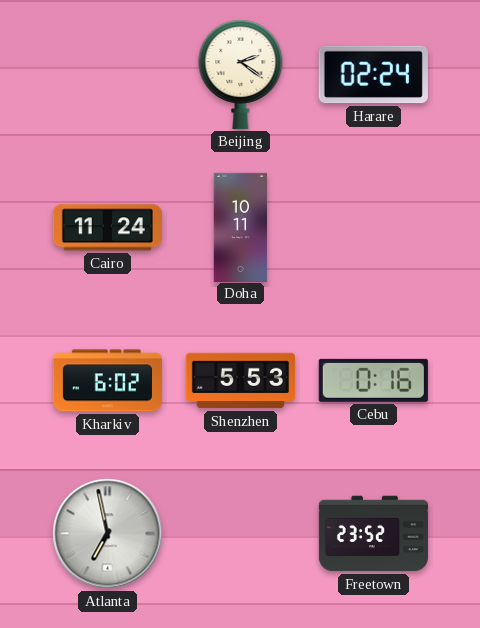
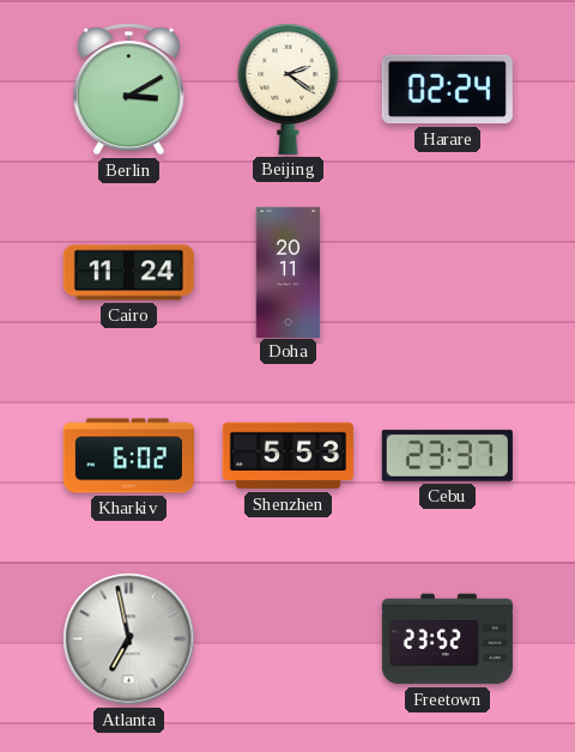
Berlin: none -> 3:10 (128, 90)
Doha: 10:11 -> 20:11 (289, 272)
Cebu: 0:16 -> 23:37 (447, 455)
